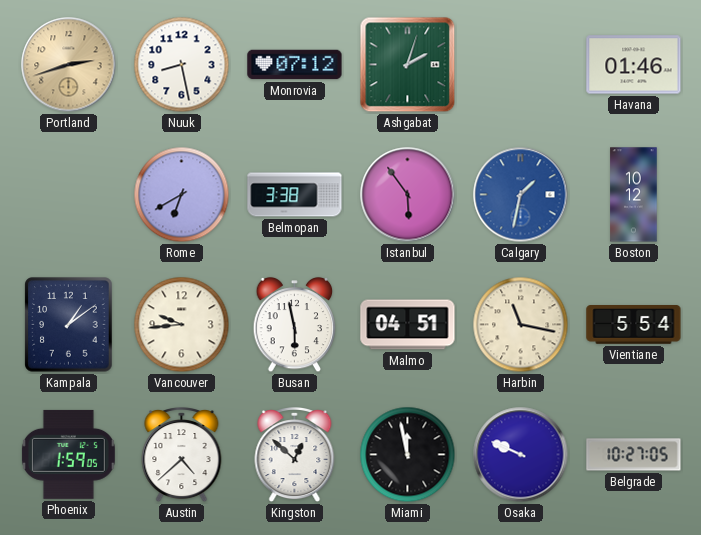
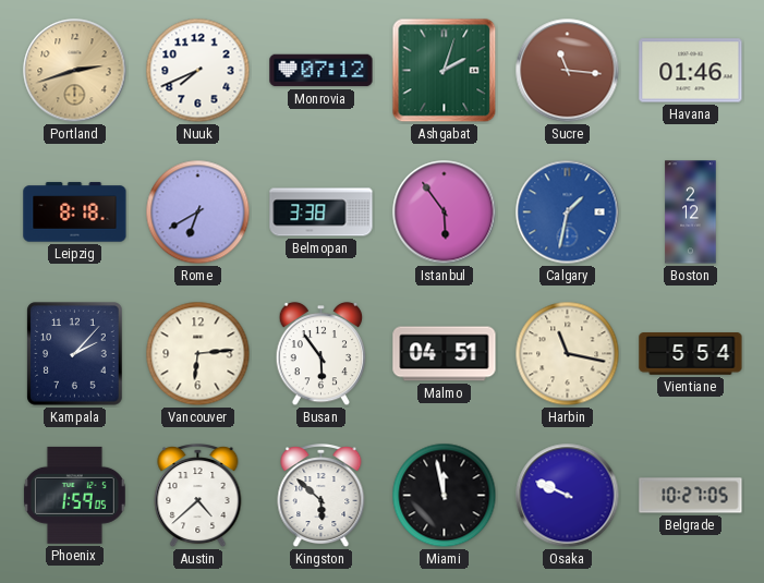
Nuuk: 8:28 -> 7:41 (198, 71)
Sucre: none -> 11:16 (568, 71)
Leipzig: none -> 8:18 (75, 212)
Boston: 10:12 -> 2:12 (691, 212)
Kampala: 1:09 -> 2:07 (75, 354)
Vancouver: 9:44 -> 6:14 (198, 354)
Busan: 5:58 -> 5:54 (322, 354)
Kingston: 12:52 -> 5:52 (322, 497)
